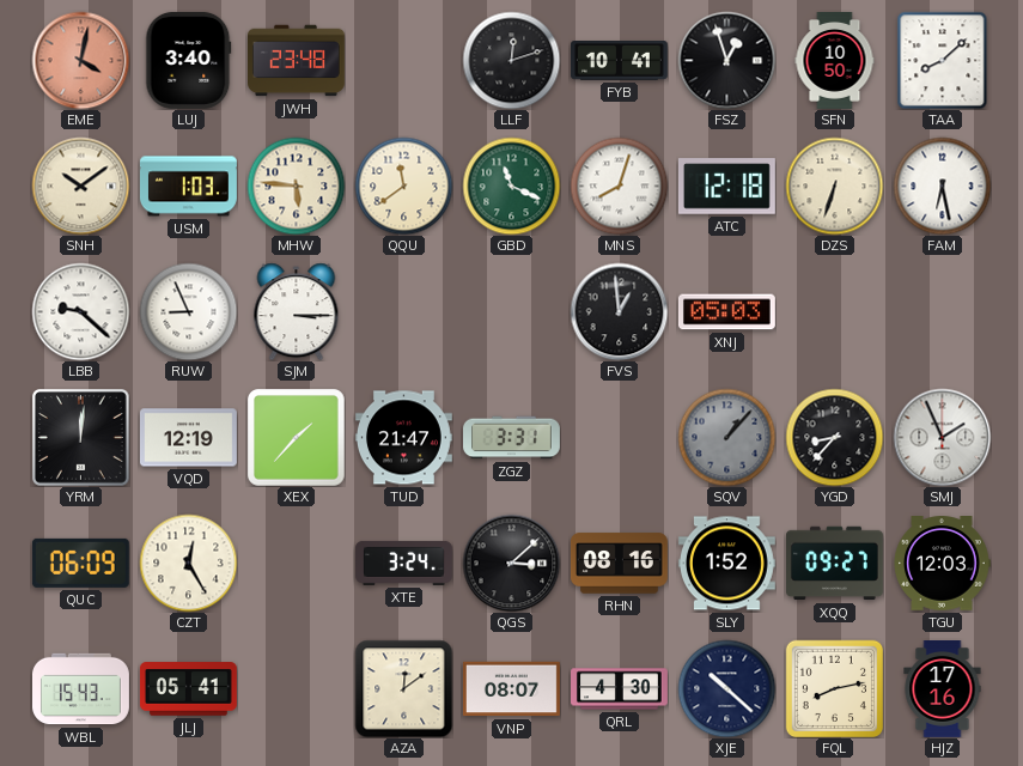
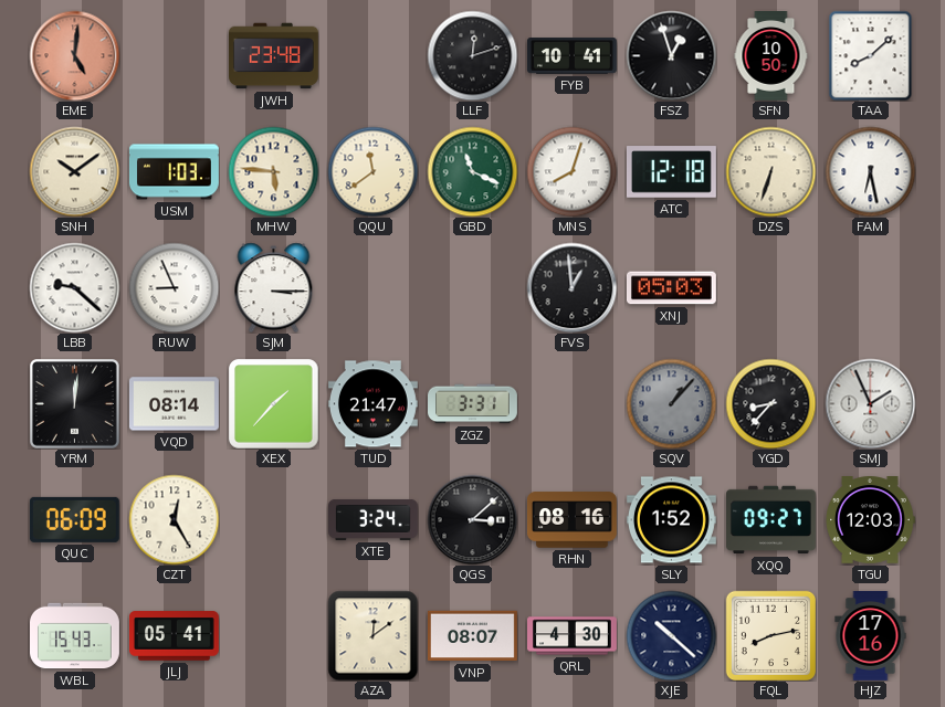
EME: 4:02 -> 5:01 (74, 55)
LUJ: 3:40 -> none (189, 60)
VQD: 12:19 -> 08:14 (174, 404)
